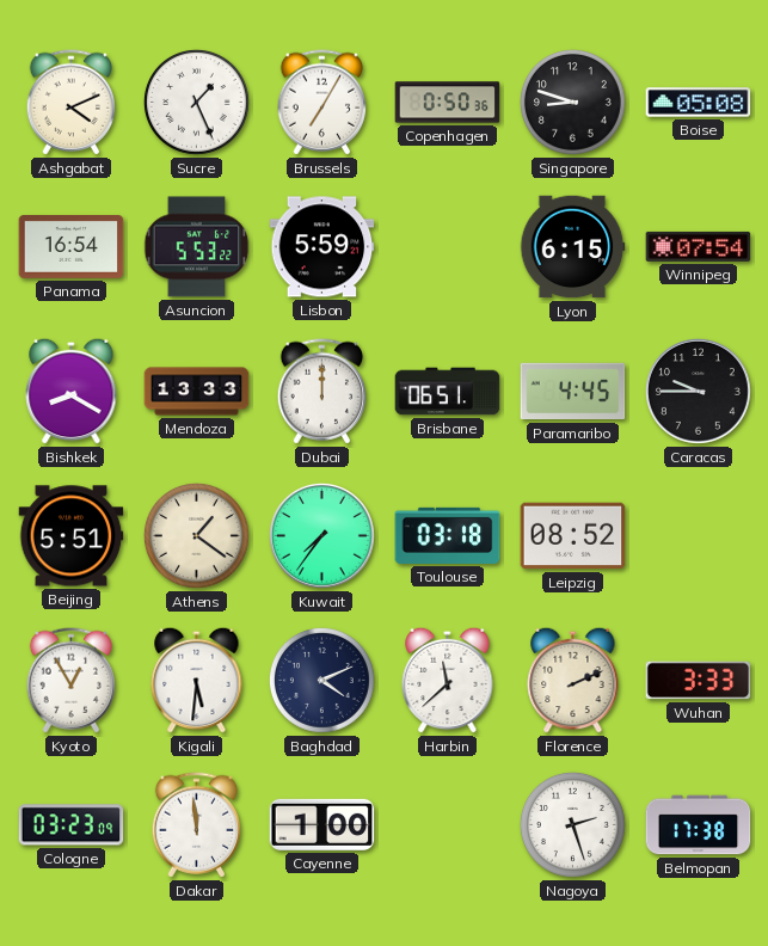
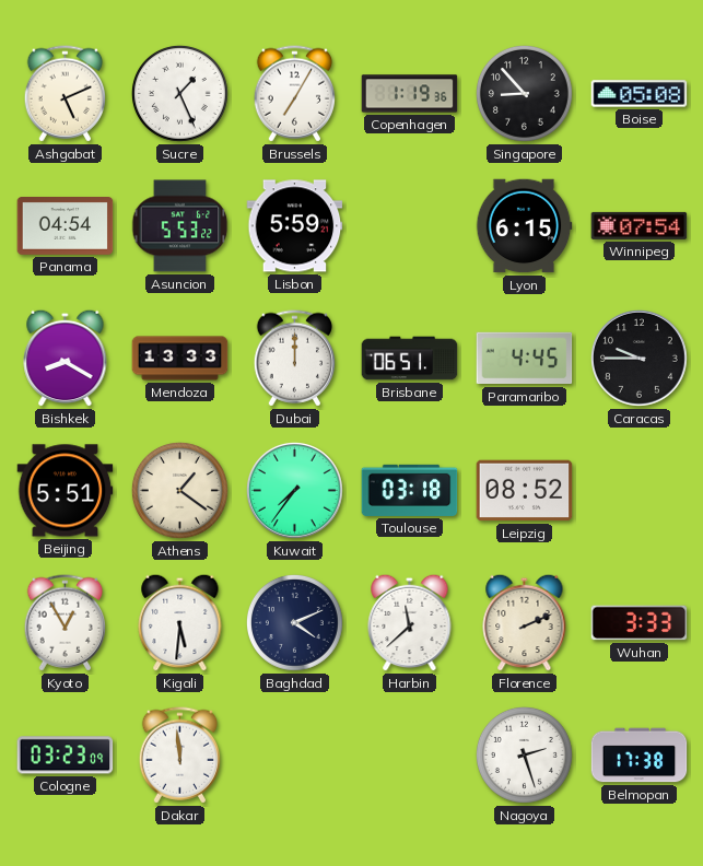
Ashgabat: 4:11 -> 5:11 (65, 94)
Copenhagen: 0:50 -> 1:19 (410, 94)
Singapore: 8:48 -> 8:53 (524, 93)
Panama: 16:54 -> 04:54 (66, 226)
Cayenne: 1:00 -> none (322, 824)
